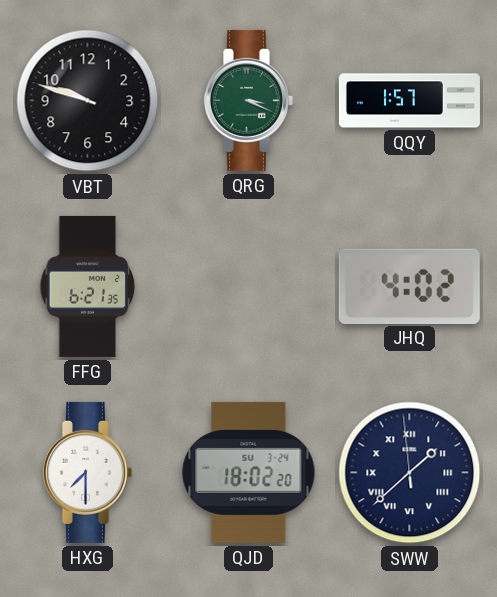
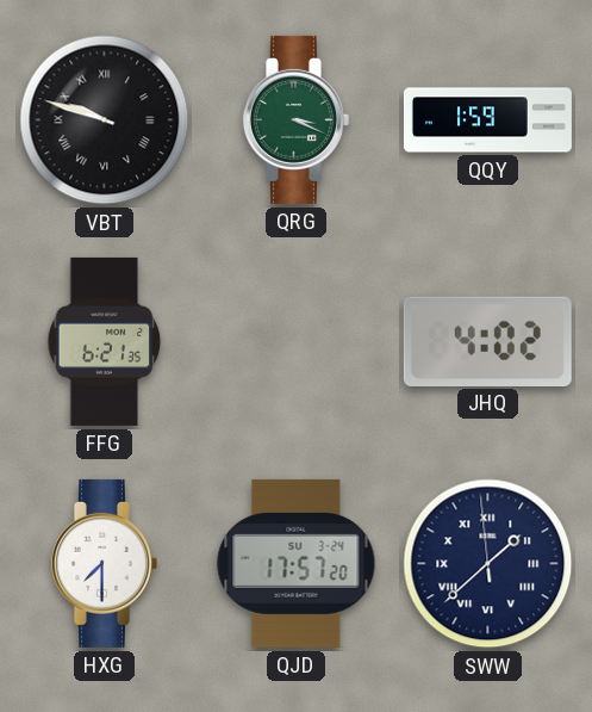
VBT numerals: Arabic -> Roman (105, 120)
QQY: 1:57 -> 1:59 (487, 120)
QJD: 18:02 -> 17:57 (297, 563)
